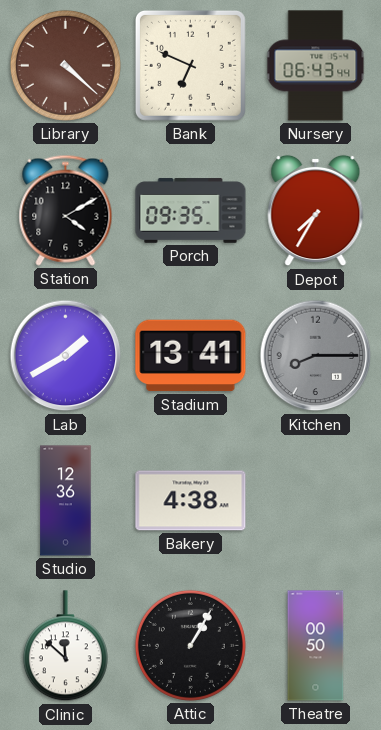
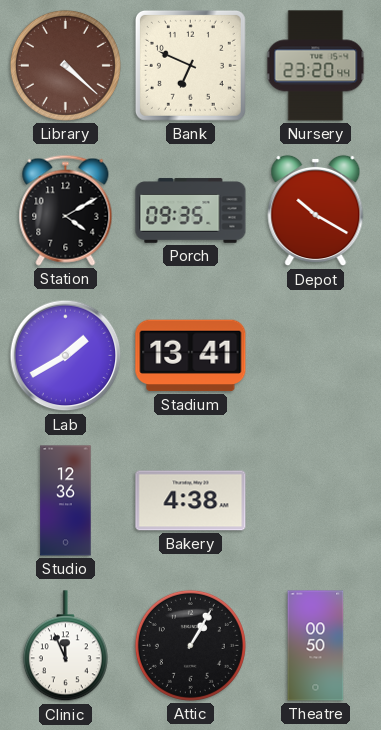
Nursery: 06:43 -> 23:20 (316, 66)
Depot: 7:35 -> 10:20 (316, 211)
Kitchen: 8:15 -> none (316, 356)
Clinic: 11:52 -> 11:56 (65, 646)
